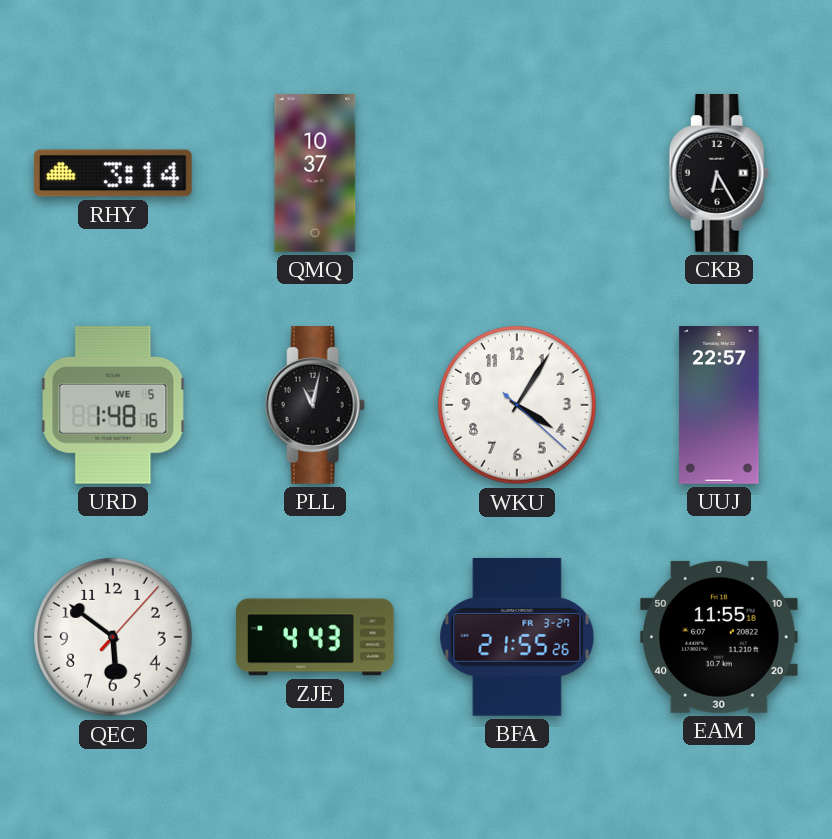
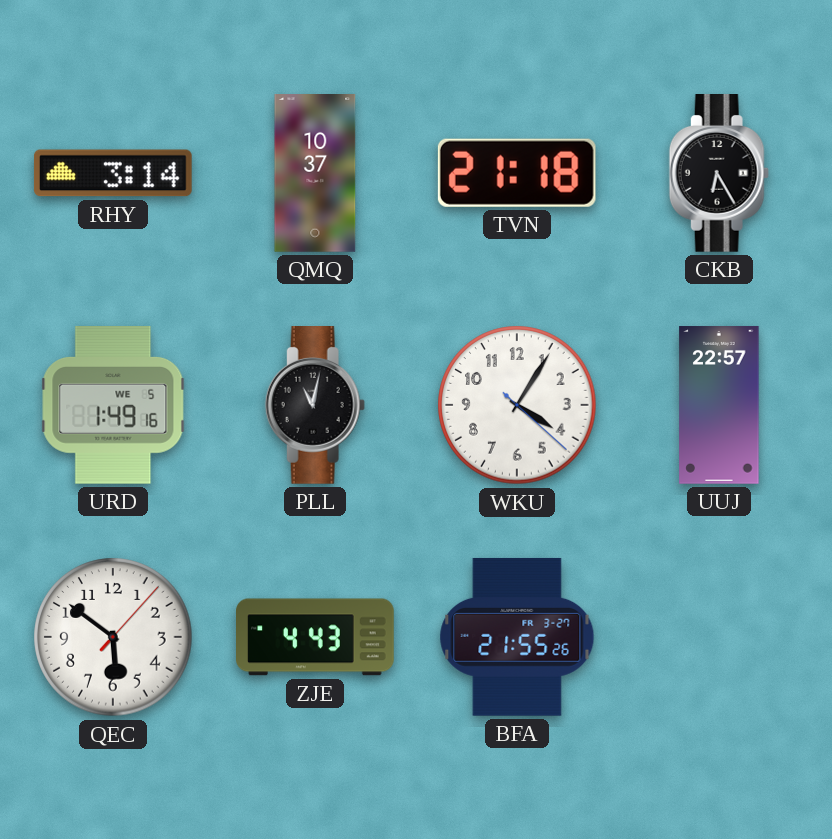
TVN: none -> 21:18 (517, 173)
URD: 1:48 -> 1:49 (113, 406)
EAM: 11:55 -> none (719, 637)
